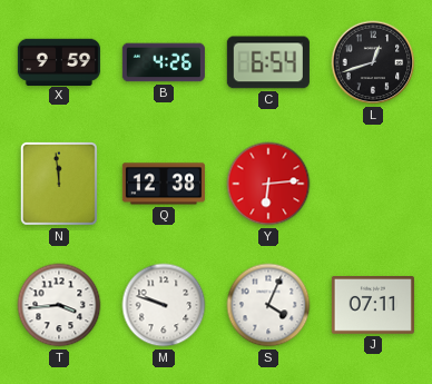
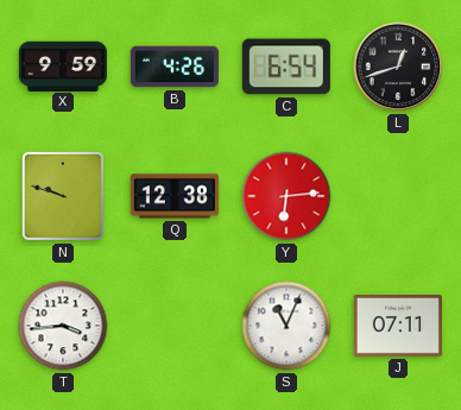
N: 11:59 -> 9:48 (63, 196)
M: 9:48 -> none (164, 305)
S: 4:04 -> 11:04 (286, 326)
